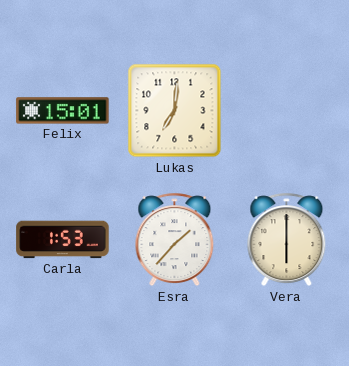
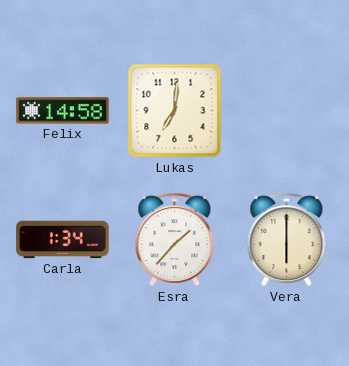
Felix: 15:01 -> 14:58 (63, 111)
Carla: 1:53 -> 1:34 (63, 240)
